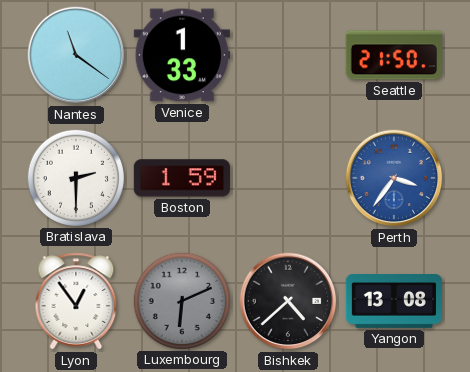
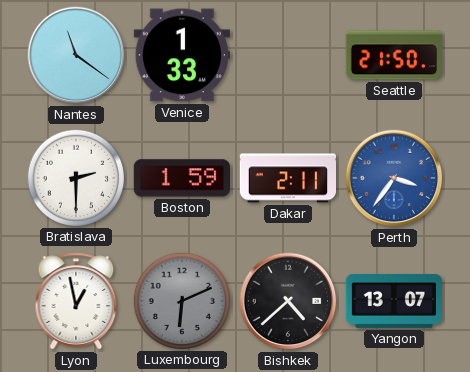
Dakar: none -> 2:11 (287, 178)
Lyon: 12:54 -> 12:58 (76, 301)
Yangon: 13:08 -> 13:07 (393, 302)
